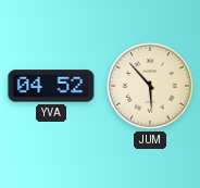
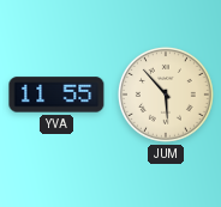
YVA: 04:52 -> 11:55 (56, 95)
